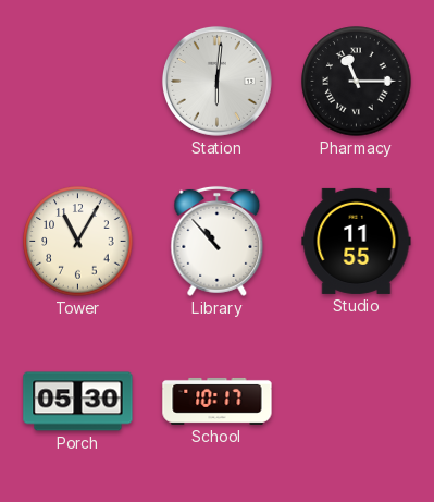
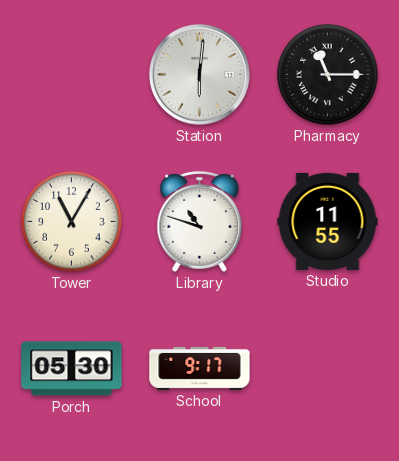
Library: 10:53 -> 10:48 (200, 221)
School: 10:17 -> 9:17 (200, 368)
